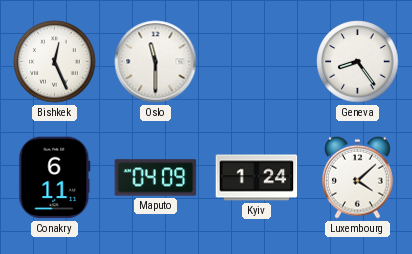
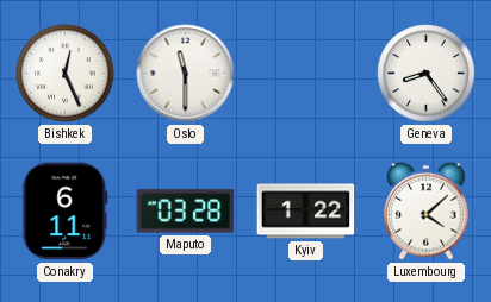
Maputo: 04:09 -> 03:28 (186, 212)
Kyiv: 1:24 -> 1:22 (306, 212)
